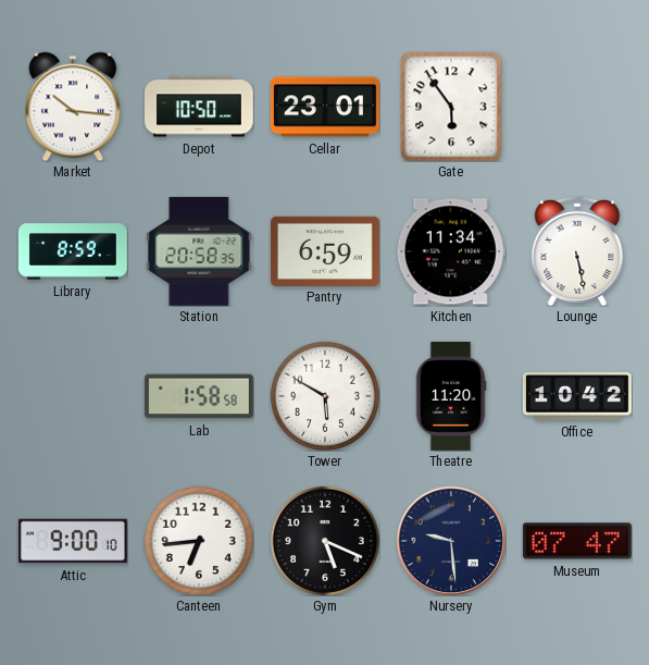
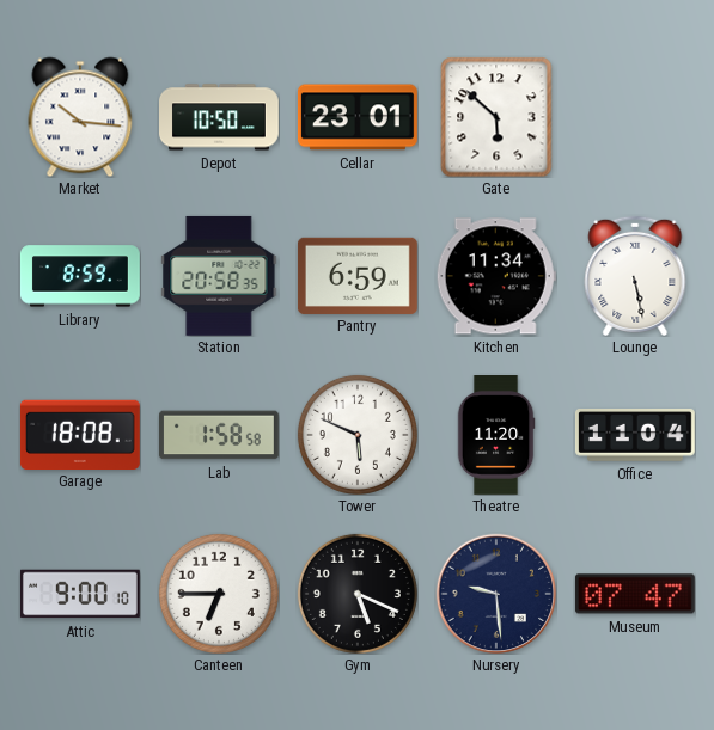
Gate: 5:54 -> 5:52 (496, 117)
Garage: none -> 18:08 (80, 434)
Tower: 5:50 -> 5:49 (358, 435)
Office: 10:42 -> 11:04 (635, 436)
Canteen: 6:44 -> 6:45 (219, 594)
